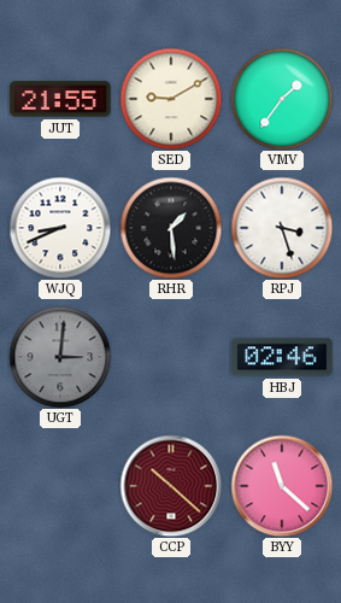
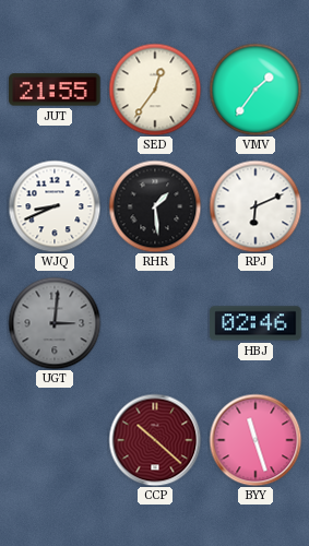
SED: 9:10 -> 12:36 (155, 90)
RPJ: 3:27 -> 6:11 (255, 206)
BYY: 11:22 -> 11:27 (255, 440)
